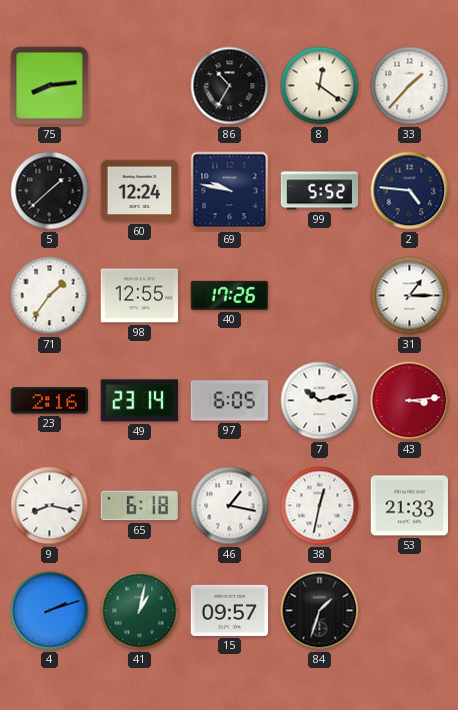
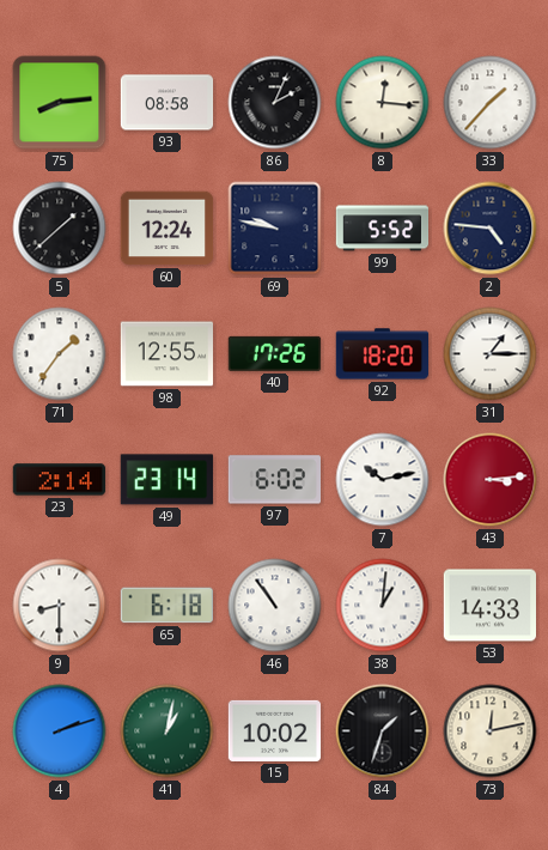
93: none -> 08:58 (168, 103)
86: 10:35 -> 2:04 (275, 103)
8: 12:21 -> 12:16 (383, 103)
92: none -> 18:20 (383, 354)
23: 2:16 -> 2:14 (60, 480)
97: 6:05 -> 6:02 (274, 480)
9: 8:17 -> 8:30 (60, 606)
46: 1:17 -> 10:54 (275, 606)
38: 12:32 -> 1:01 (383, 606)
53: 21:33 -> 14:33 (491, 606)
15: 09:57 -> 10:02 (275, 730)
73: none -> 12:13 (491, 731)
